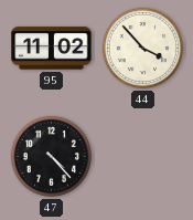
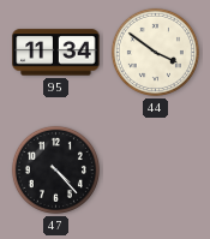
95: 11:02 -> 11:34 (56, 53)
44: 3:53 -> 3:51 (155, 52)
